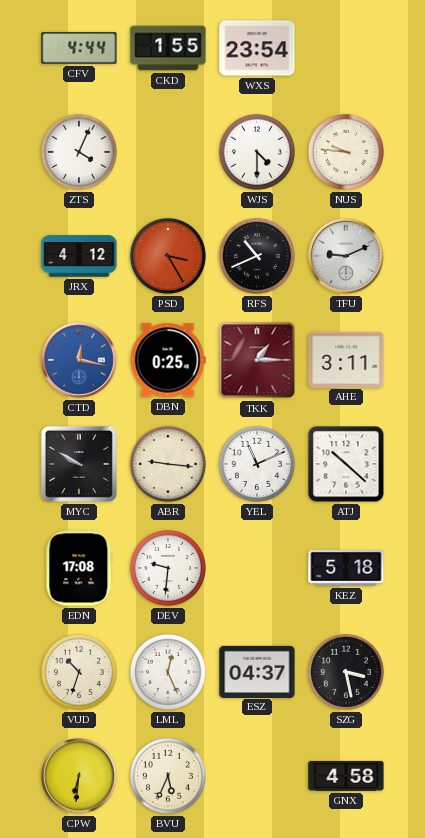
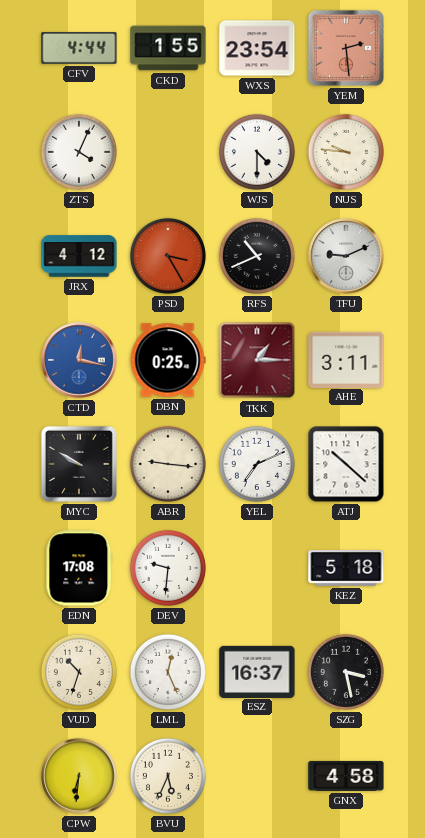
YEM: none -> 2:29 (346, 48)
YEL: 11:11 -> 7:11 (257, 464)
ESZ: 04:37 -> 16:37 (257, 671)
